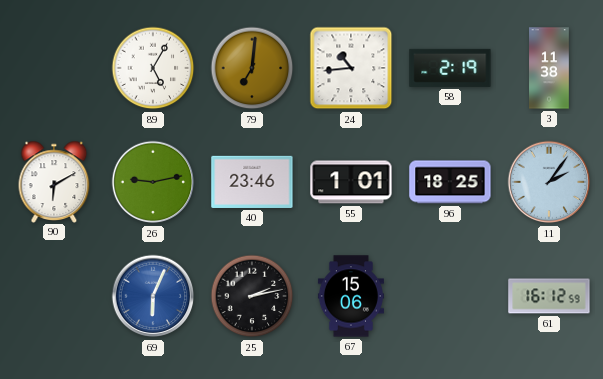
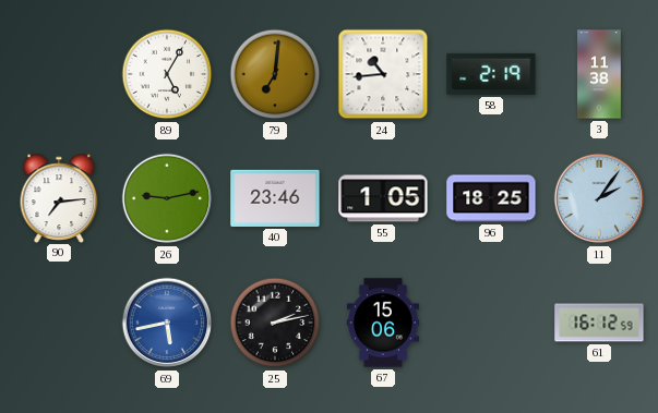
90: 6:10 -> 7:14 (59, 197)
55: 1:01 -> 1:05 (383, 198)
69: 6:04 -> 5:43 (167, 323)
